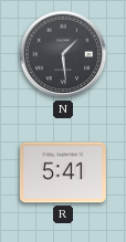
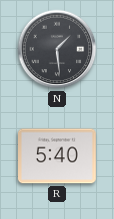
R: 5:41 -> 5:40 (58, 156)
